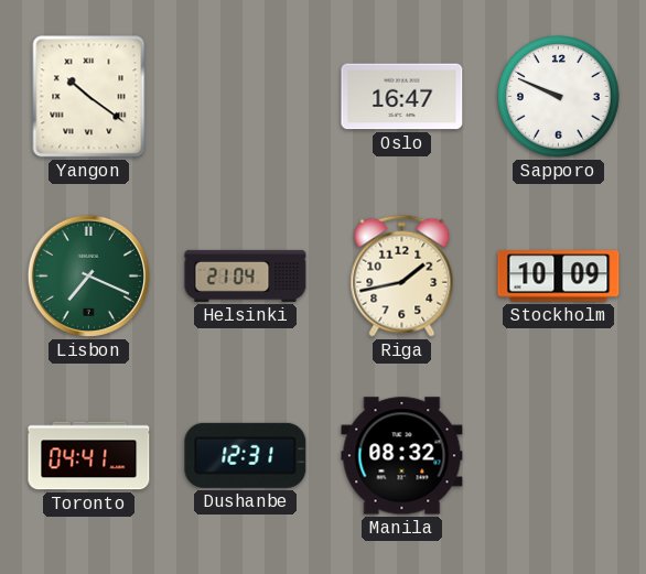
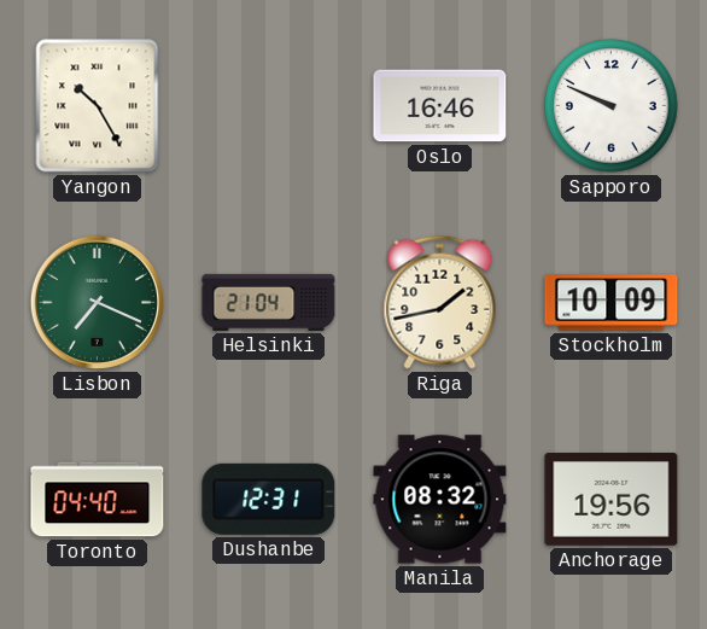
Yangon: 10:21 -> 10:25 (98, 106)
Oslo: 16:47 -> 16:46 (440, 106)
Toronto: 04:41 -> 04:40 (98, 500)
Anchorage: none -> 19:56 (612, 500)
